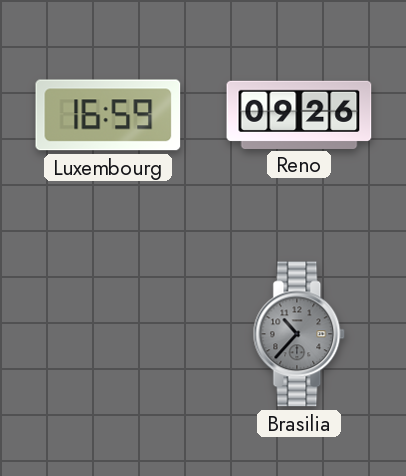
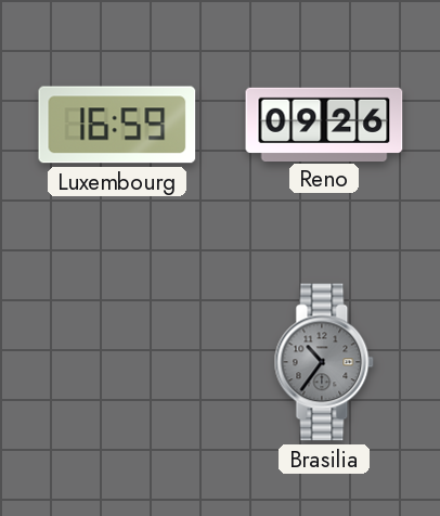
Brasilia: 10:37 -> 10:36 (324, 362)
